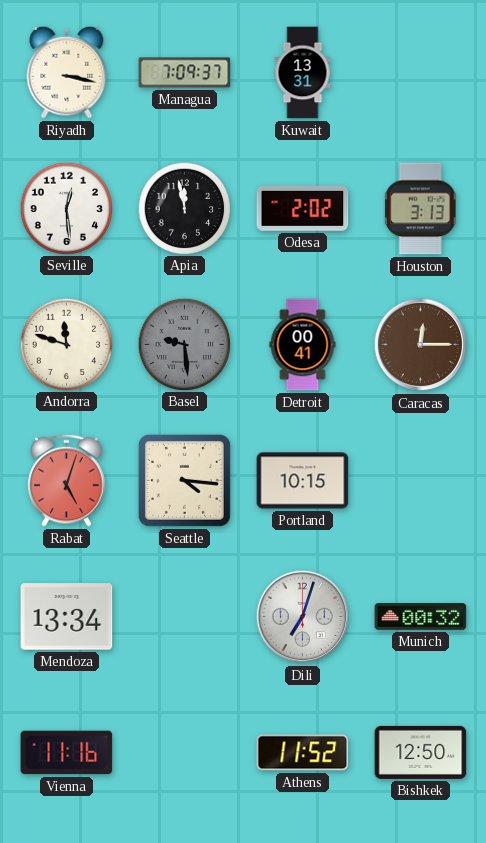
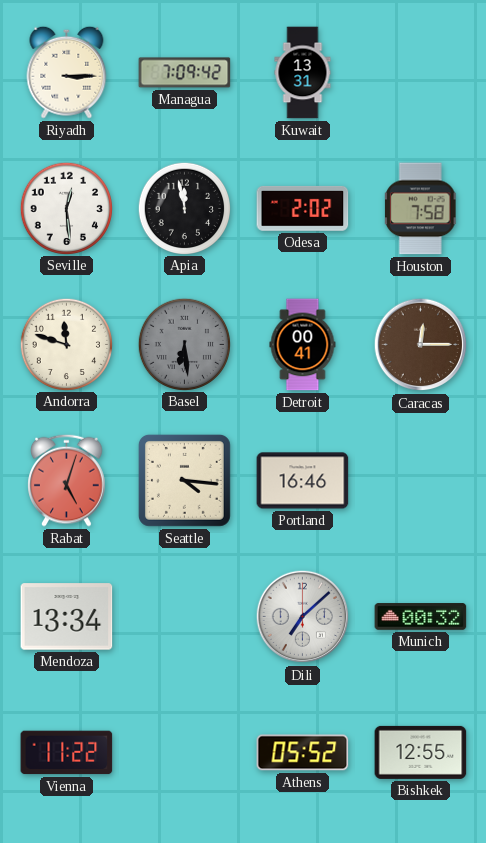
Riyadh: 3:17 -> 3:15 (67, 72)
Managua: 7:09:37 -> 7:09:42 (185, 73)
Houston: 3:13 -> 7:58 (420, 209)
Basel: 9:29 -> 6:29 (184, 344)
Portland: 10:15 -> 16:46 (303, 481)
Dili: 7:03 -> 7:08 (303, 617)
Vienna: 11:16 -> 11:22 (67, 753)
Athens: 11:52 -> 05:52 (303, 753)
Bishkek: 12:50 -> 12:55 (421, 752)
